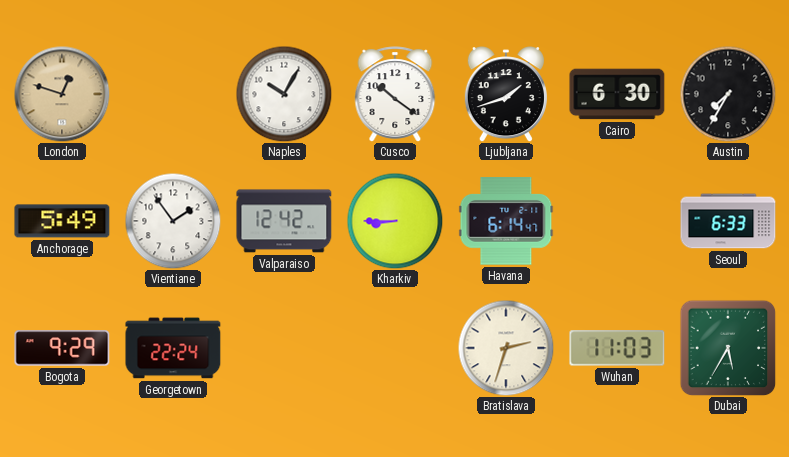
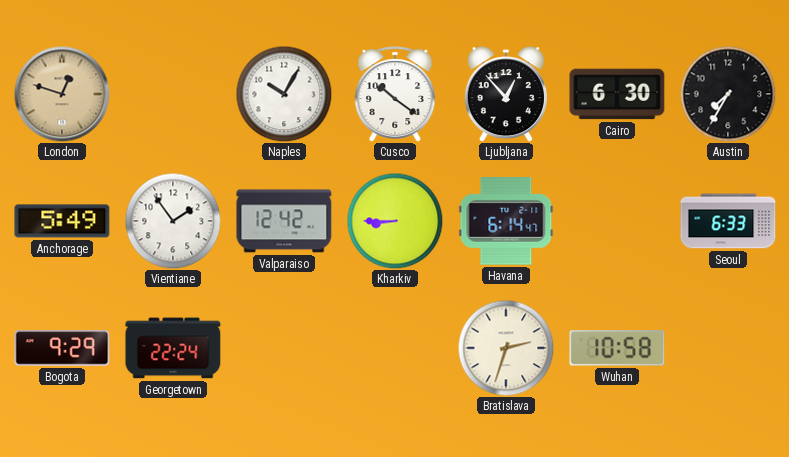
Ljubljana: 1:42 -> 12:53 (506, 94)
Wuhan: 11:03 -> 10:58 (617, 348)
Dubai: 5:35 -> none (728, 348)
